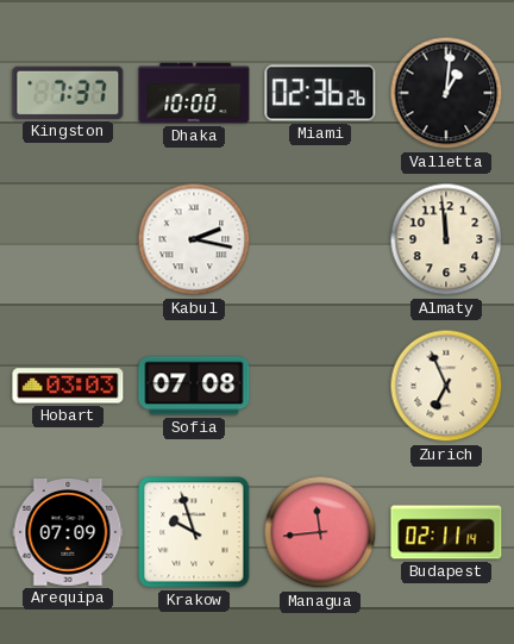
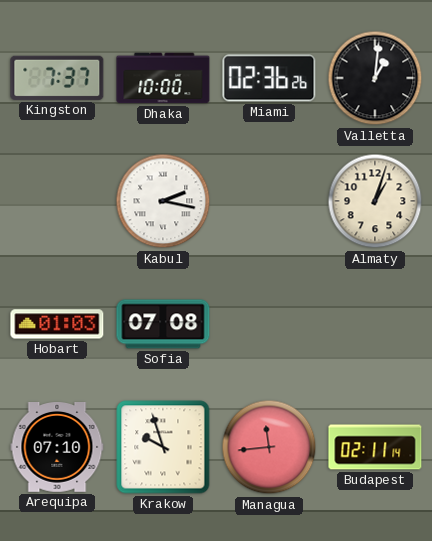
Almaty: 11:59 -> 1:03 (375, 201)
Hobart: 03:03 -> 01:03 (57, 324)
Zurich: 6:56 -> none (446, 386)
Arequipa: 07:09 -> 07:10 (57, 448)
